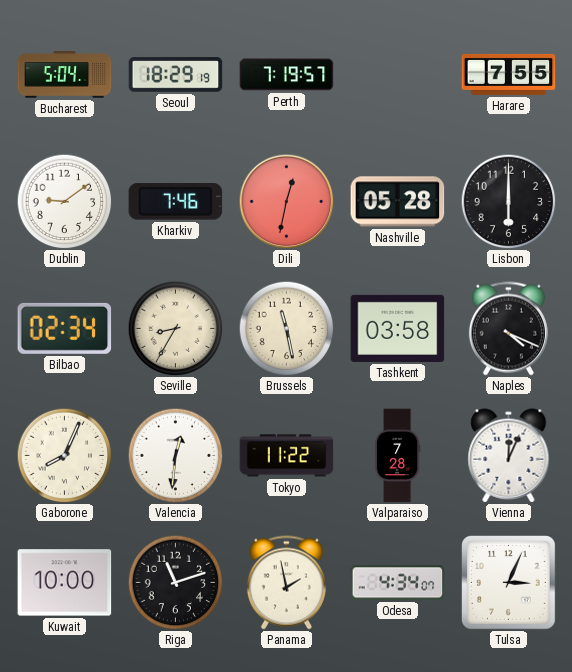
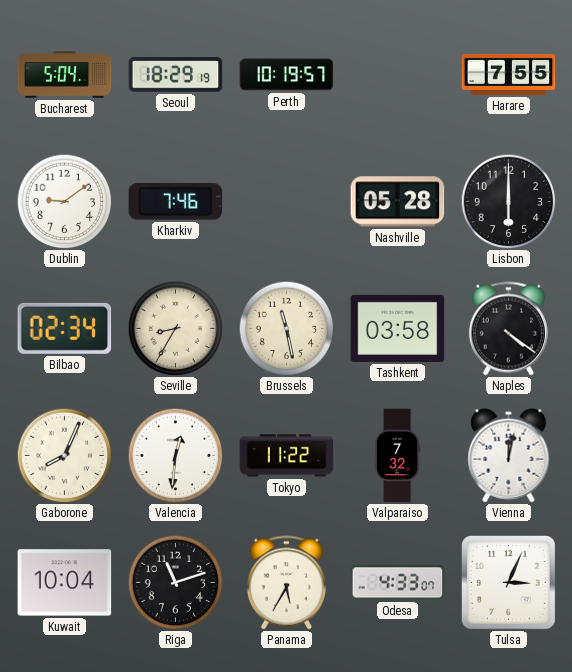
Perth: 7:19 -> 10:19 (287, 75)
Dili: 12:32 -> none (286, 201)
Naples: 4:19 -> 4:21 (508, 329)
Valparaiso: 7:28 -> 7:32 (397, 456)
Vienna: 12:04 -> 12:02 (509, 456)
Kuwait: 10:00 -> 10:04 (65, 583)
Panama: 1:58 -> 5:35 (286, 583)
Odesa: 4:34 -> 4:33 (398, 583)
